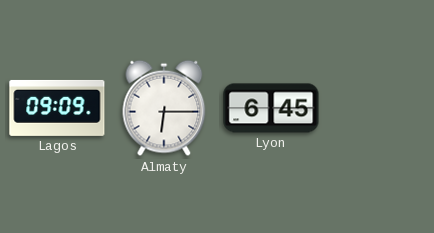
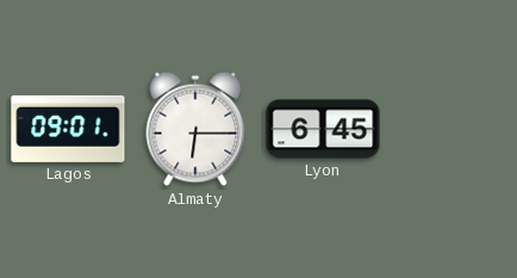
Lagos: 09:09 -> 09:01 (68, 129)
